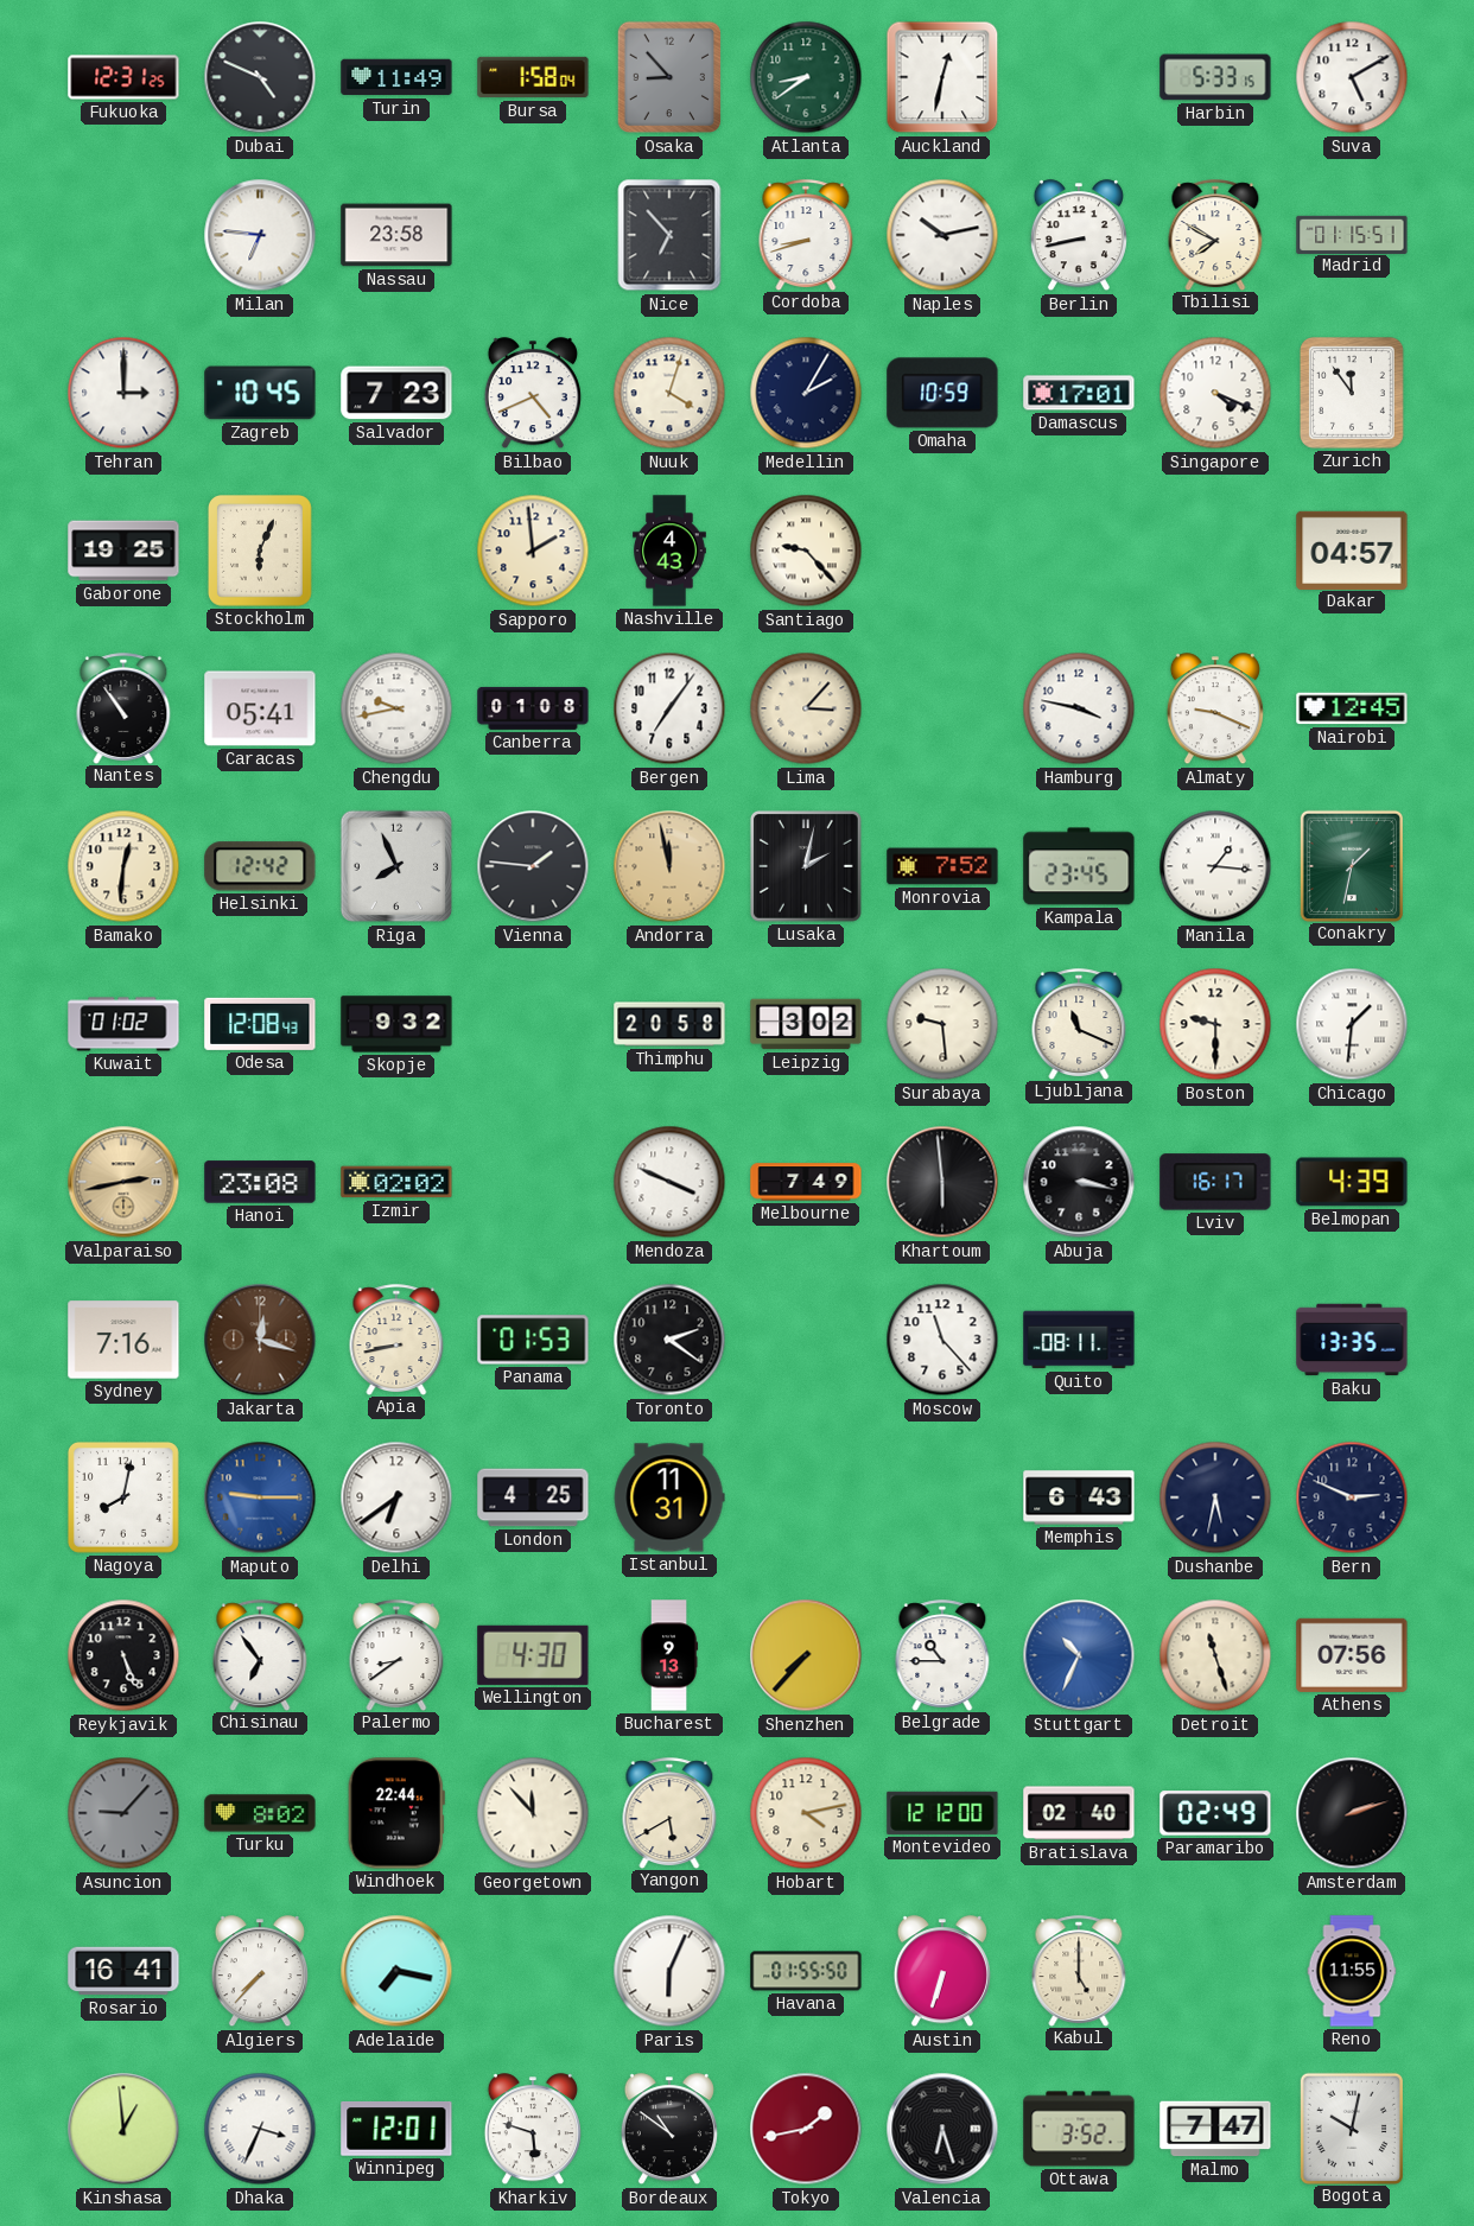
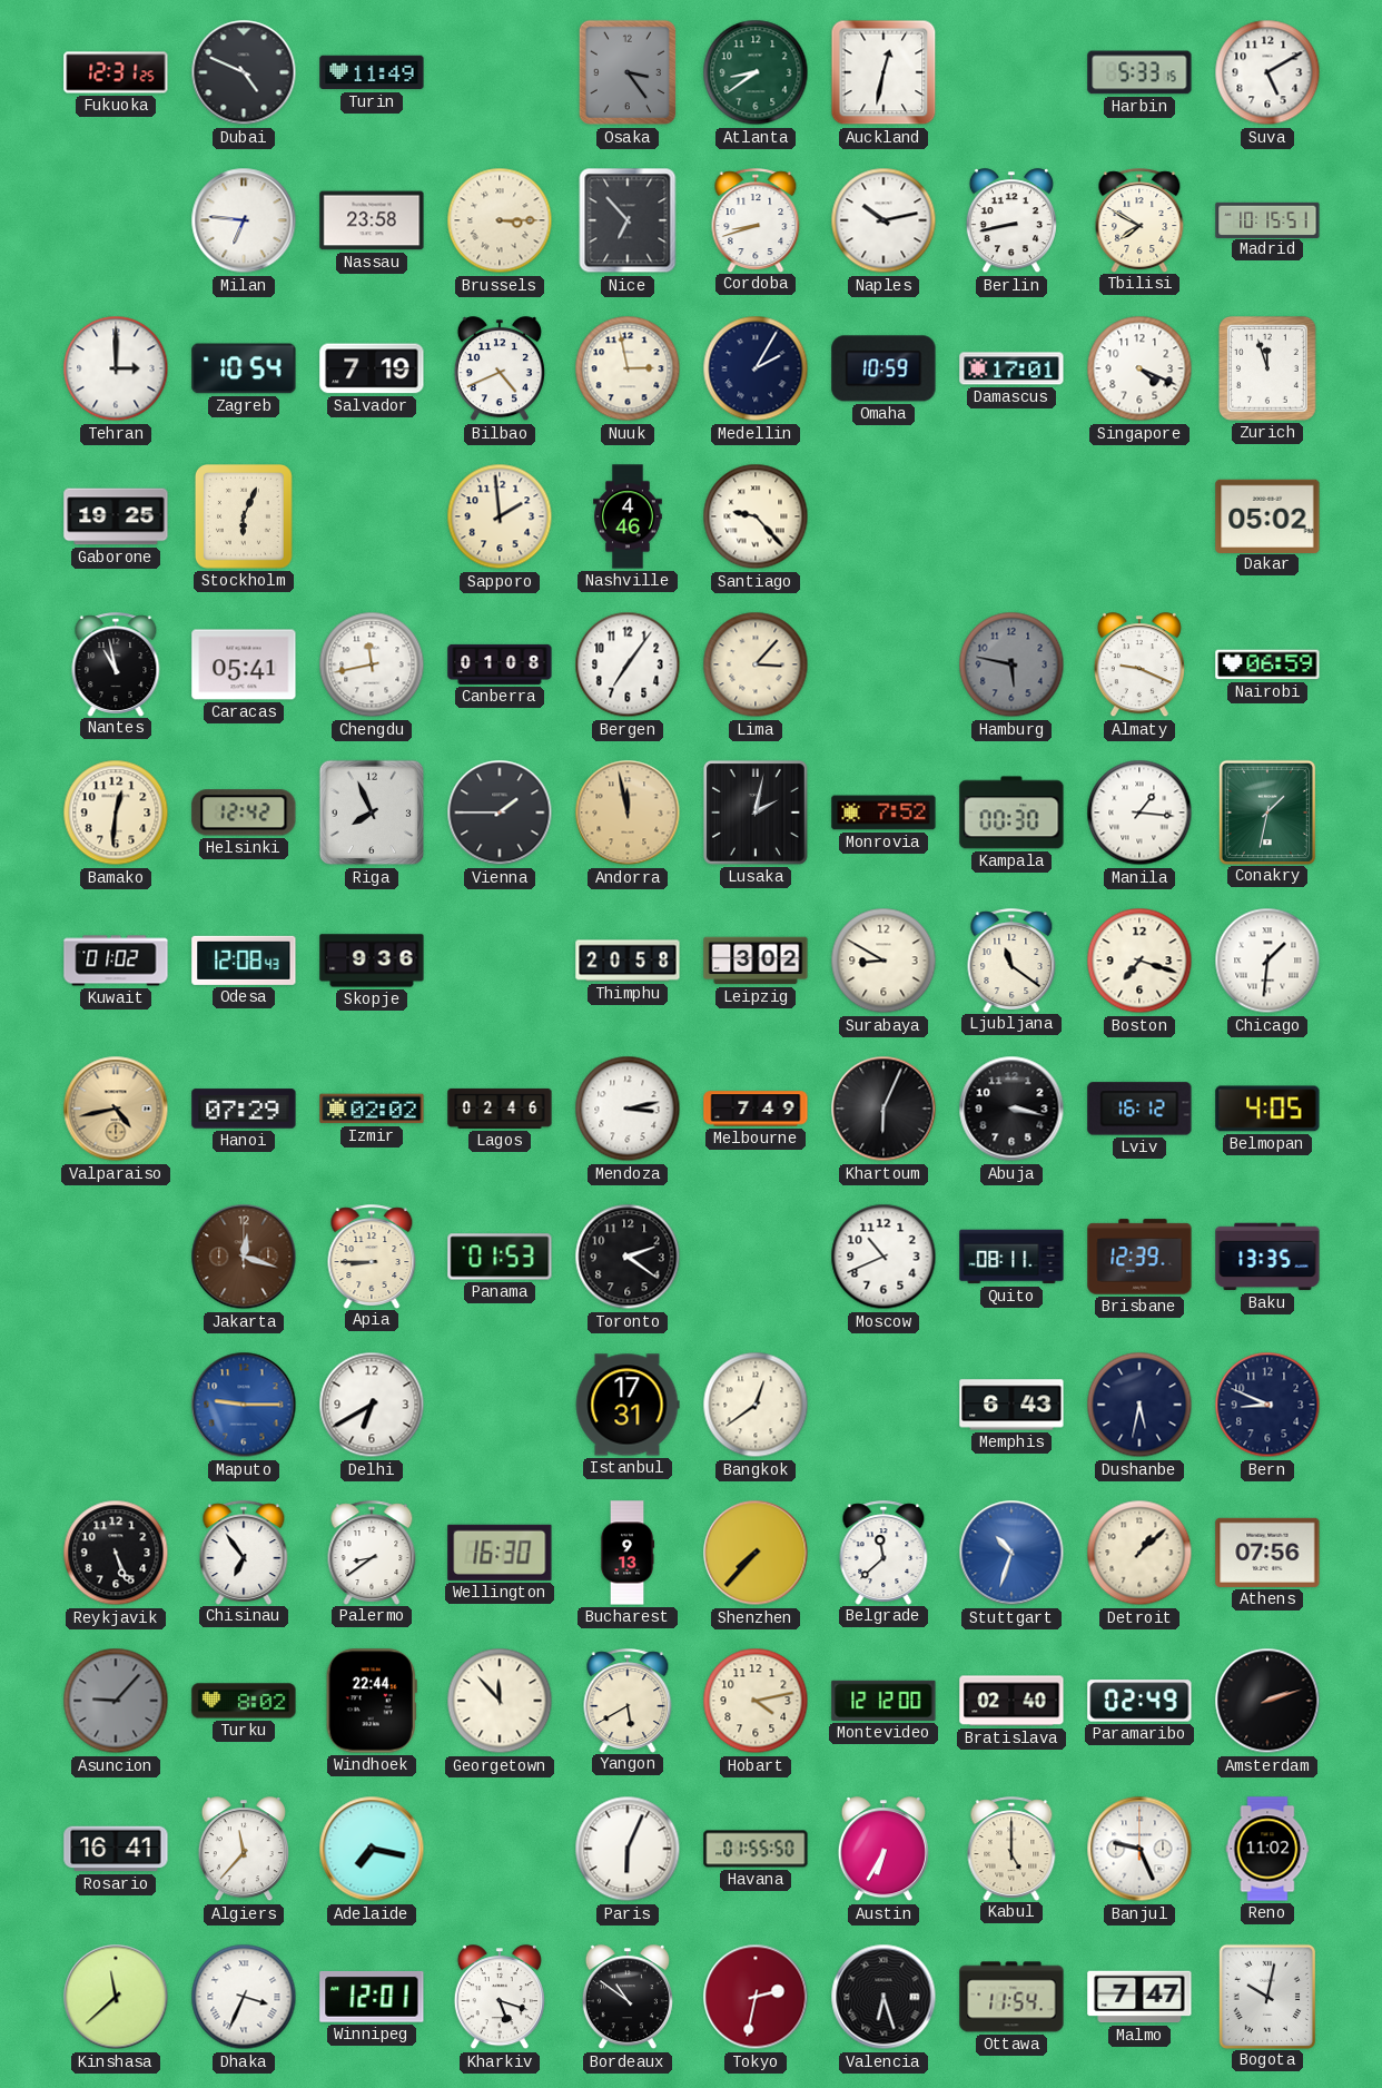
Bursa: 1:58 -> none (533, 77)
Osaka: 8:53 -> 3:24 (626, 72)
Brussels: none -> 3:15 (500, 220)
Madrid: 01:15 -> 10:15 (1267, 219)
Zagreb: 10:45 -> 10:54 (244, 368)
Salvador: 7:23 -> 7:19 (372, 368)
Nuuk: 4:03 -> 2:58 (628, 368)
Zurich: 11:54 -> 11:57 (1267, 370)
Nashville: 4:43 -> 4:46 (628, 516)
Dakar: 04:57 -> 05:02 (1267, 515)
Nantes: 10:54 -> 10:58 (116, 664)
Chengdu: 9:43 -> 11:43 (372, 664)
Hamburg: 3:47 -> 5:47 (1011, 664)
Hamburg dial: white -> grey (1011, 664)
Nairobi: 12:45 -> 06:59 (1267, 664)
Vienna: 1:46 -> 1:45 (500, 812)
Kampala: 23:45 -> 00:30 (1011, 812)
Skopje: 9:32 -> 9:36 (372, 961)
Surabaya: 9:29 -> 8:50 (884, 961)
Ljubljana: 11:19 -> 11:21 (1011, 961)
Boston: 9:30 -> 7:18 (1139, 961)
Valparaiso: 2:43 -> 4:43 (116, 1109)
Hanoi: 23:08 -> 07:29 (244, 1109)
Lagos: none -> 02:46 (500, 1109)
Mendoza: 3:49 -> 3:13 (628, 1109)
Khartoum: 5:59 -> 6:04 (884, 1109)
Lviv: 16:17 -> 16:12 (1139, 1109)
Belmopan: 4:39 -> 4:05 (1267, 1109)
Sydney: 7:16 -> none (123, 1340)
Apia: 8:43 -> 8:45 (372, 1257)
Moscow: 11:23 -> 10:41 (884, 1257)
Brisbane: none -> 12:39 (1139, 1257)
Nagoya: 8:02 -> none (123, 1497)
Delhi: 6:39 -> 6:40 (372, 1405)
London: 4:25 -> none (533, 1497)
Istanbul: 11:31 -> 17:31 (628, 1405)
Bangkok: none -> 12:39 (756, 1405)
Bern: 2:49 -> 8:49 (1267, 1405)
Wellington: 4:30 -> 16:30 (500, 1553)
Belgrade: 10:45 -> 11:38 (884, 1553)
Stuttgart: 10:34 -> 10:33 (1011, 1553)
Detroit: 11:27 -> 1:08 (1139, 1553)
Algiers: 7:37 -> 11:37 (244, 1850)
Austin: 6:33 -> 6:35 (884, 1850)
Banjul: none -> 9:26 (1139, 1849)
Reno: 11:55 -> 11:02 (1267, 1849)
Kinshasa: 12:59 -> 11:38 (116, 1997)
Kharkiv: 5:48 -> 5:18 (500, 1998)
Tokyo: 1:43 -> 2:32 (756, 1997)
Ottawa: 3:52 -> 11:54 (1011, 1997)
